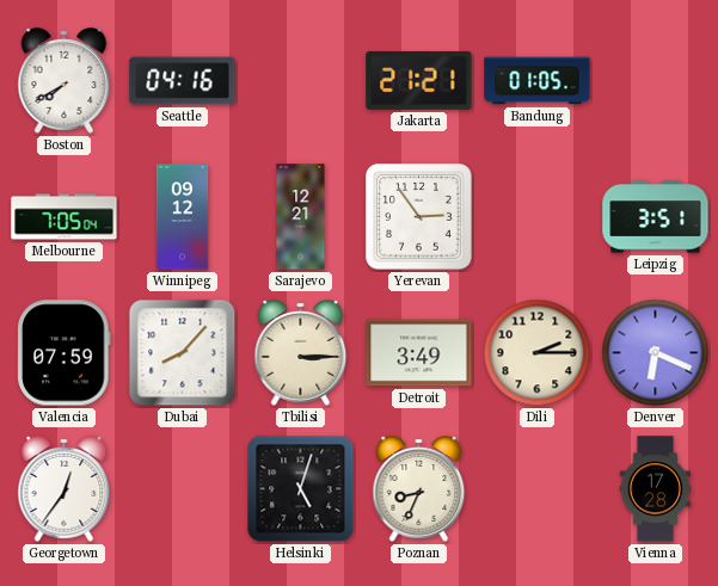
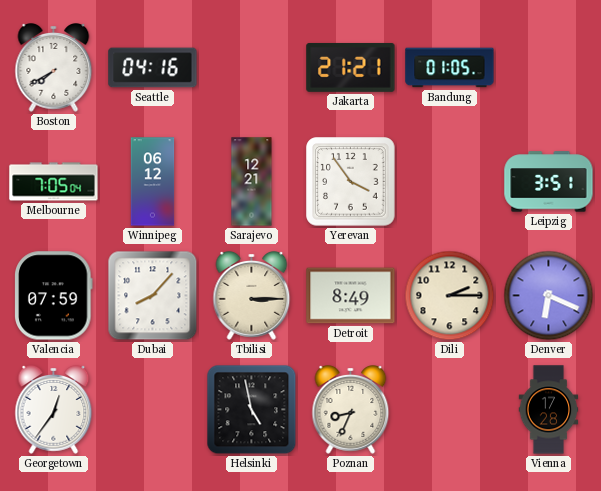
Winnipeg: 09:12 -> 06:12 (153, 182)
Yerevan: 2:54 -> 3:54 (351, 182)
Detroit: 3:49 -> 8:49 (351, 296)
Helsinki: 5:03 -> 4:58 (252, 410)
